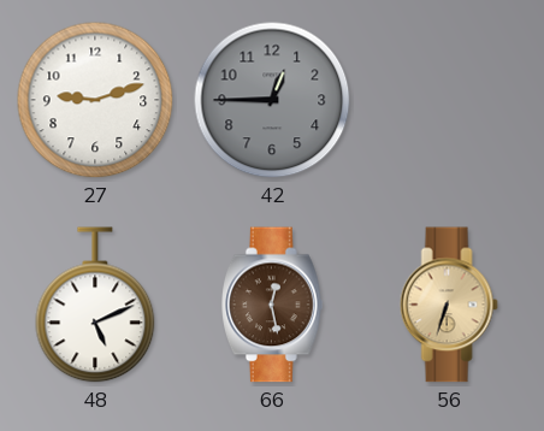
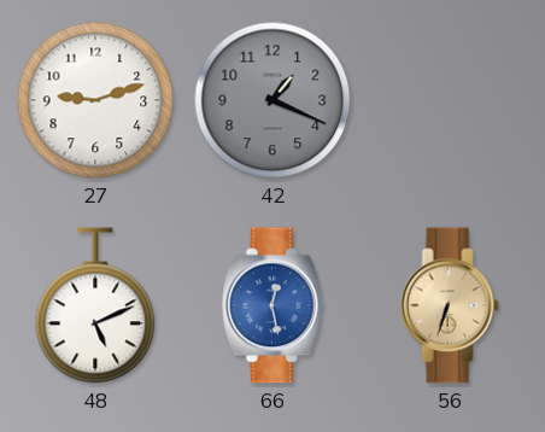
42: 12:45 -> 1:19 (272, 100)
66 dial: brown -> blue (274, 305)
